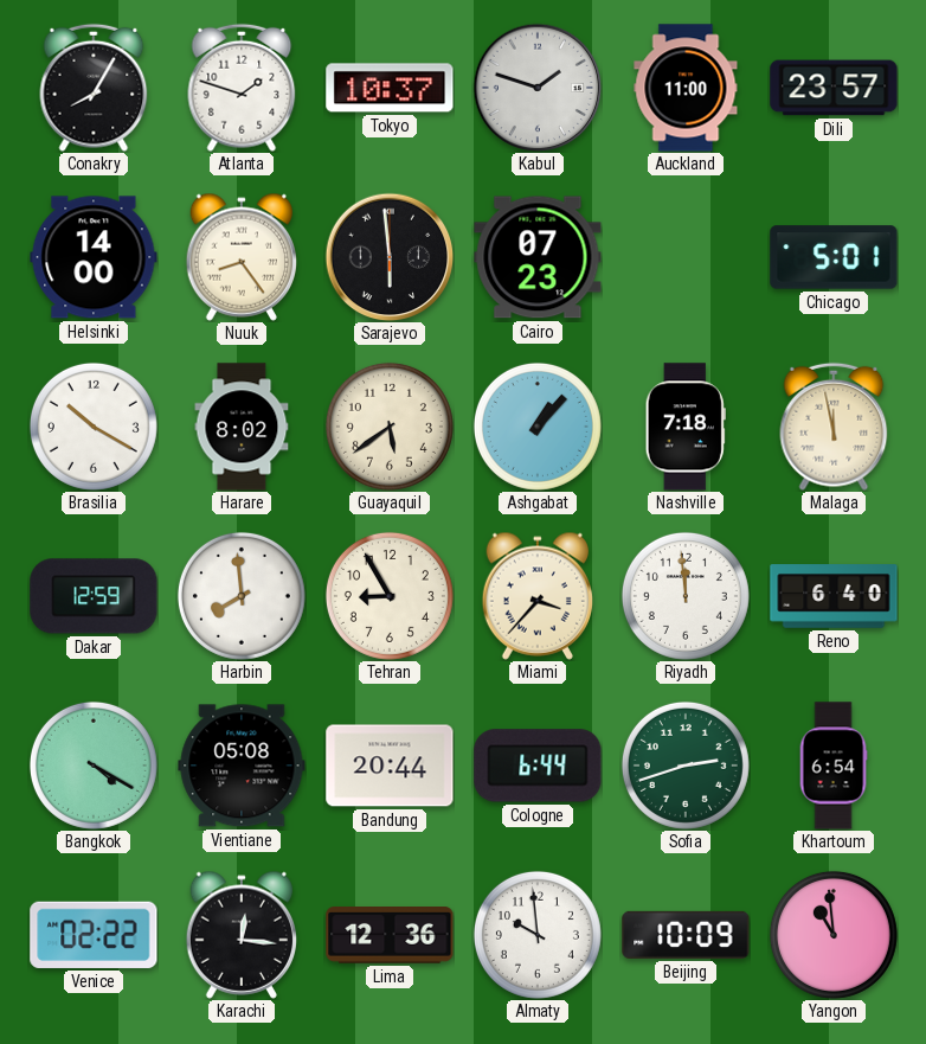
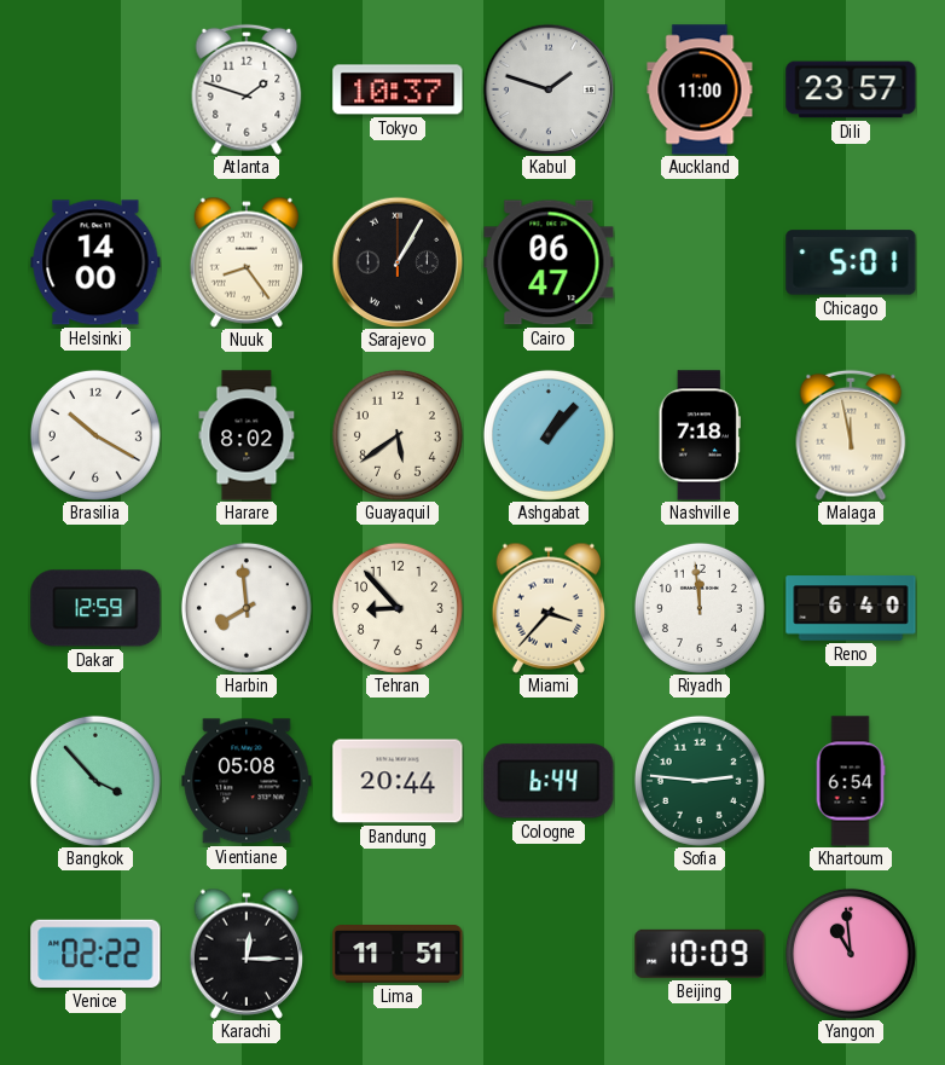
Conakry: 8:05 -> none (94, 88)
Sarajevo: 5:59 -> 1:05 (398, 262)
Cairo: 07:23 -> 06:47 (549, 262)
Tehran: 8:55 -> 8:53 (398, 608)
Bangkok: 4:20 -> 3:53 (95, 781)
Sofia: 2:42 -> 2:46 (700, 781)
Karachi: 12:16 -> 12:15 (245, 954)
Lima: 12:36 -> 11:51 (398, 955)
Almaty: 9:59 -> none (538, 935)
